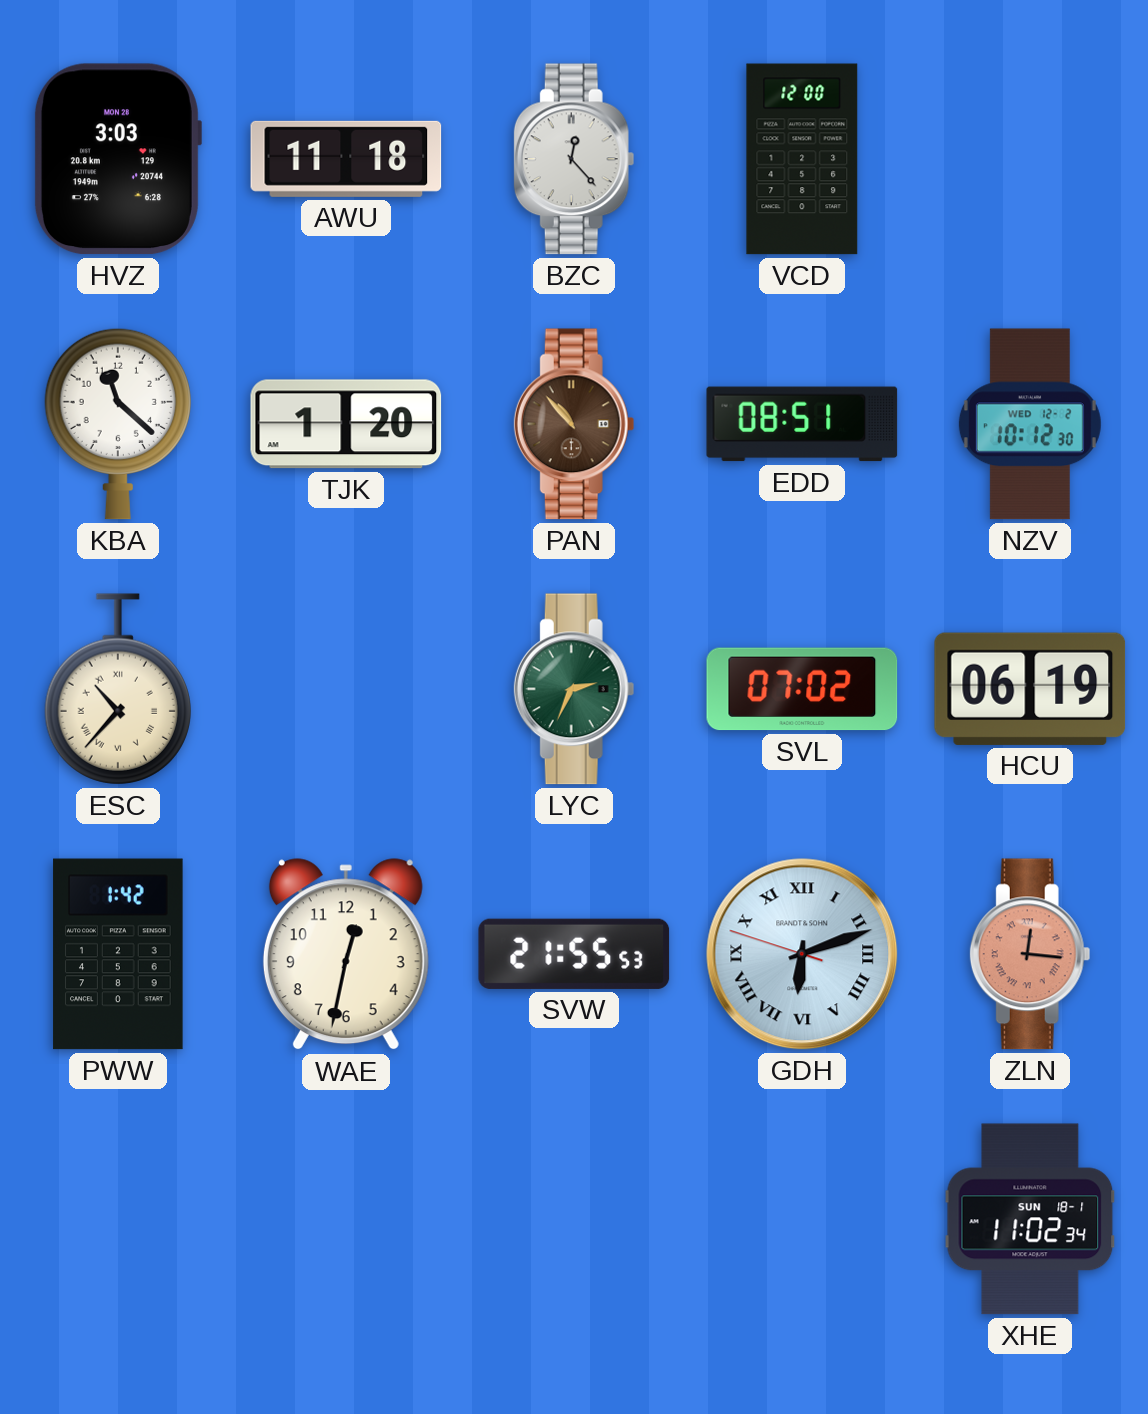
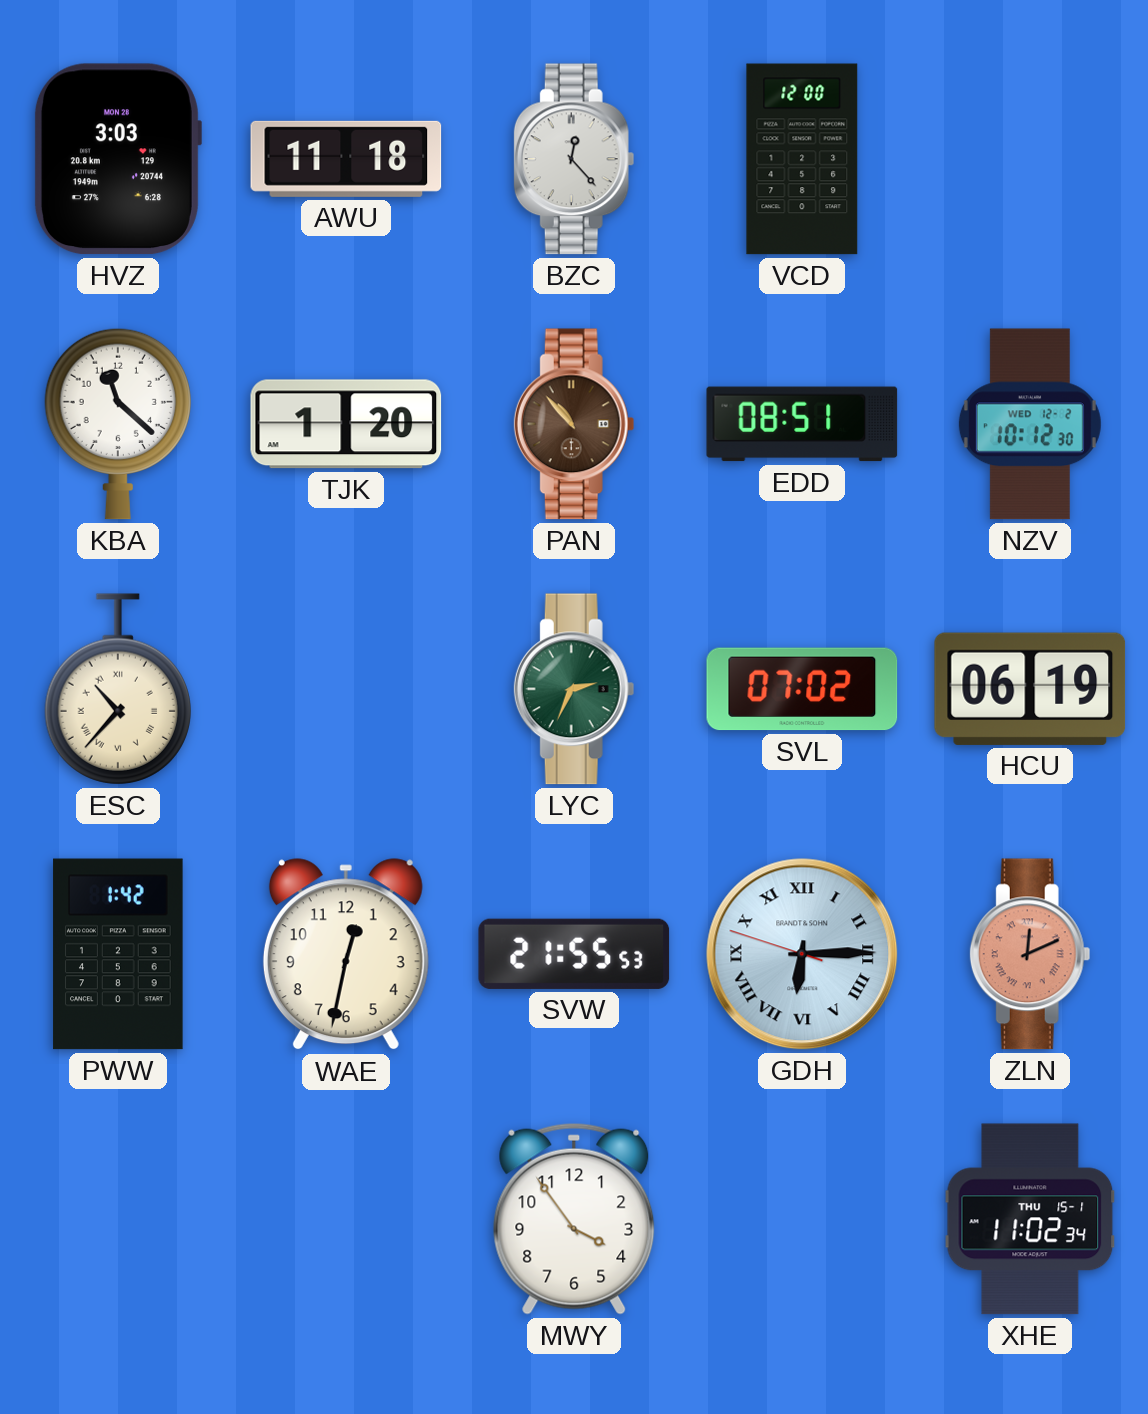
GDH: 6:11 -> 6:14 (802, 954)
ZLN: 12:16 -> 12:11 (1030, 954)
MWY: none -> 3:54 (574, 1219)
XHE date: SUN 18-1 -> THU 15-1 (1030, 1219)
